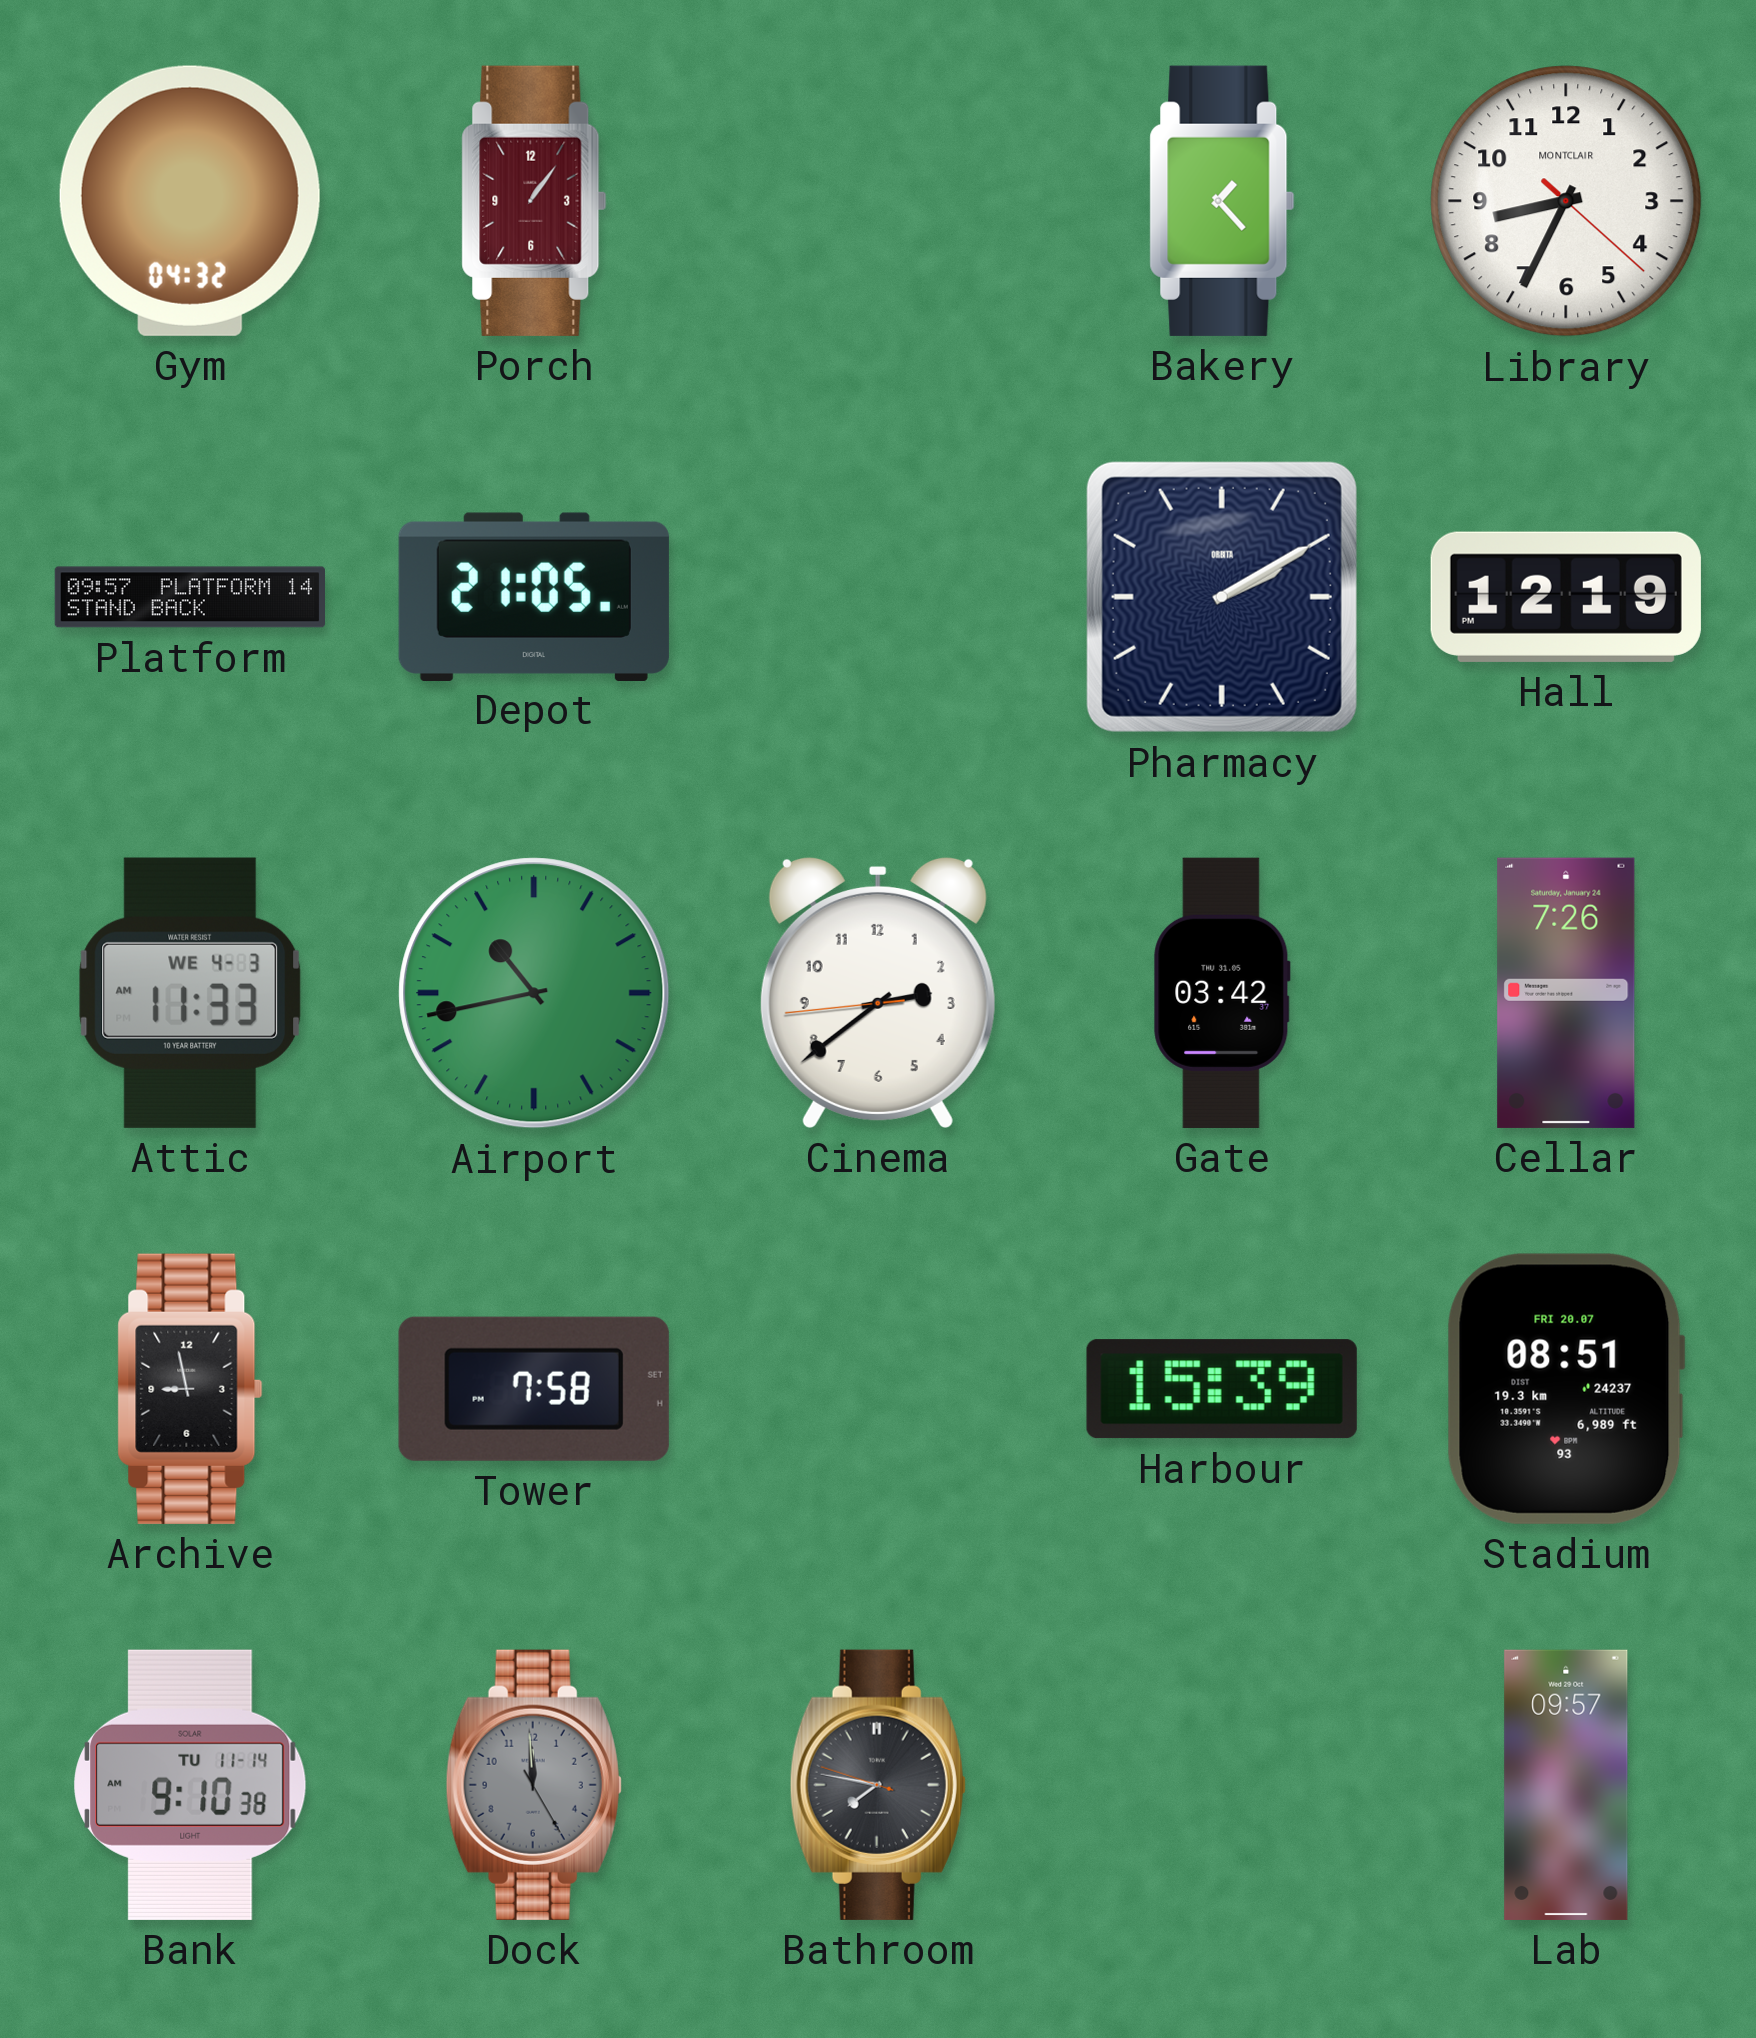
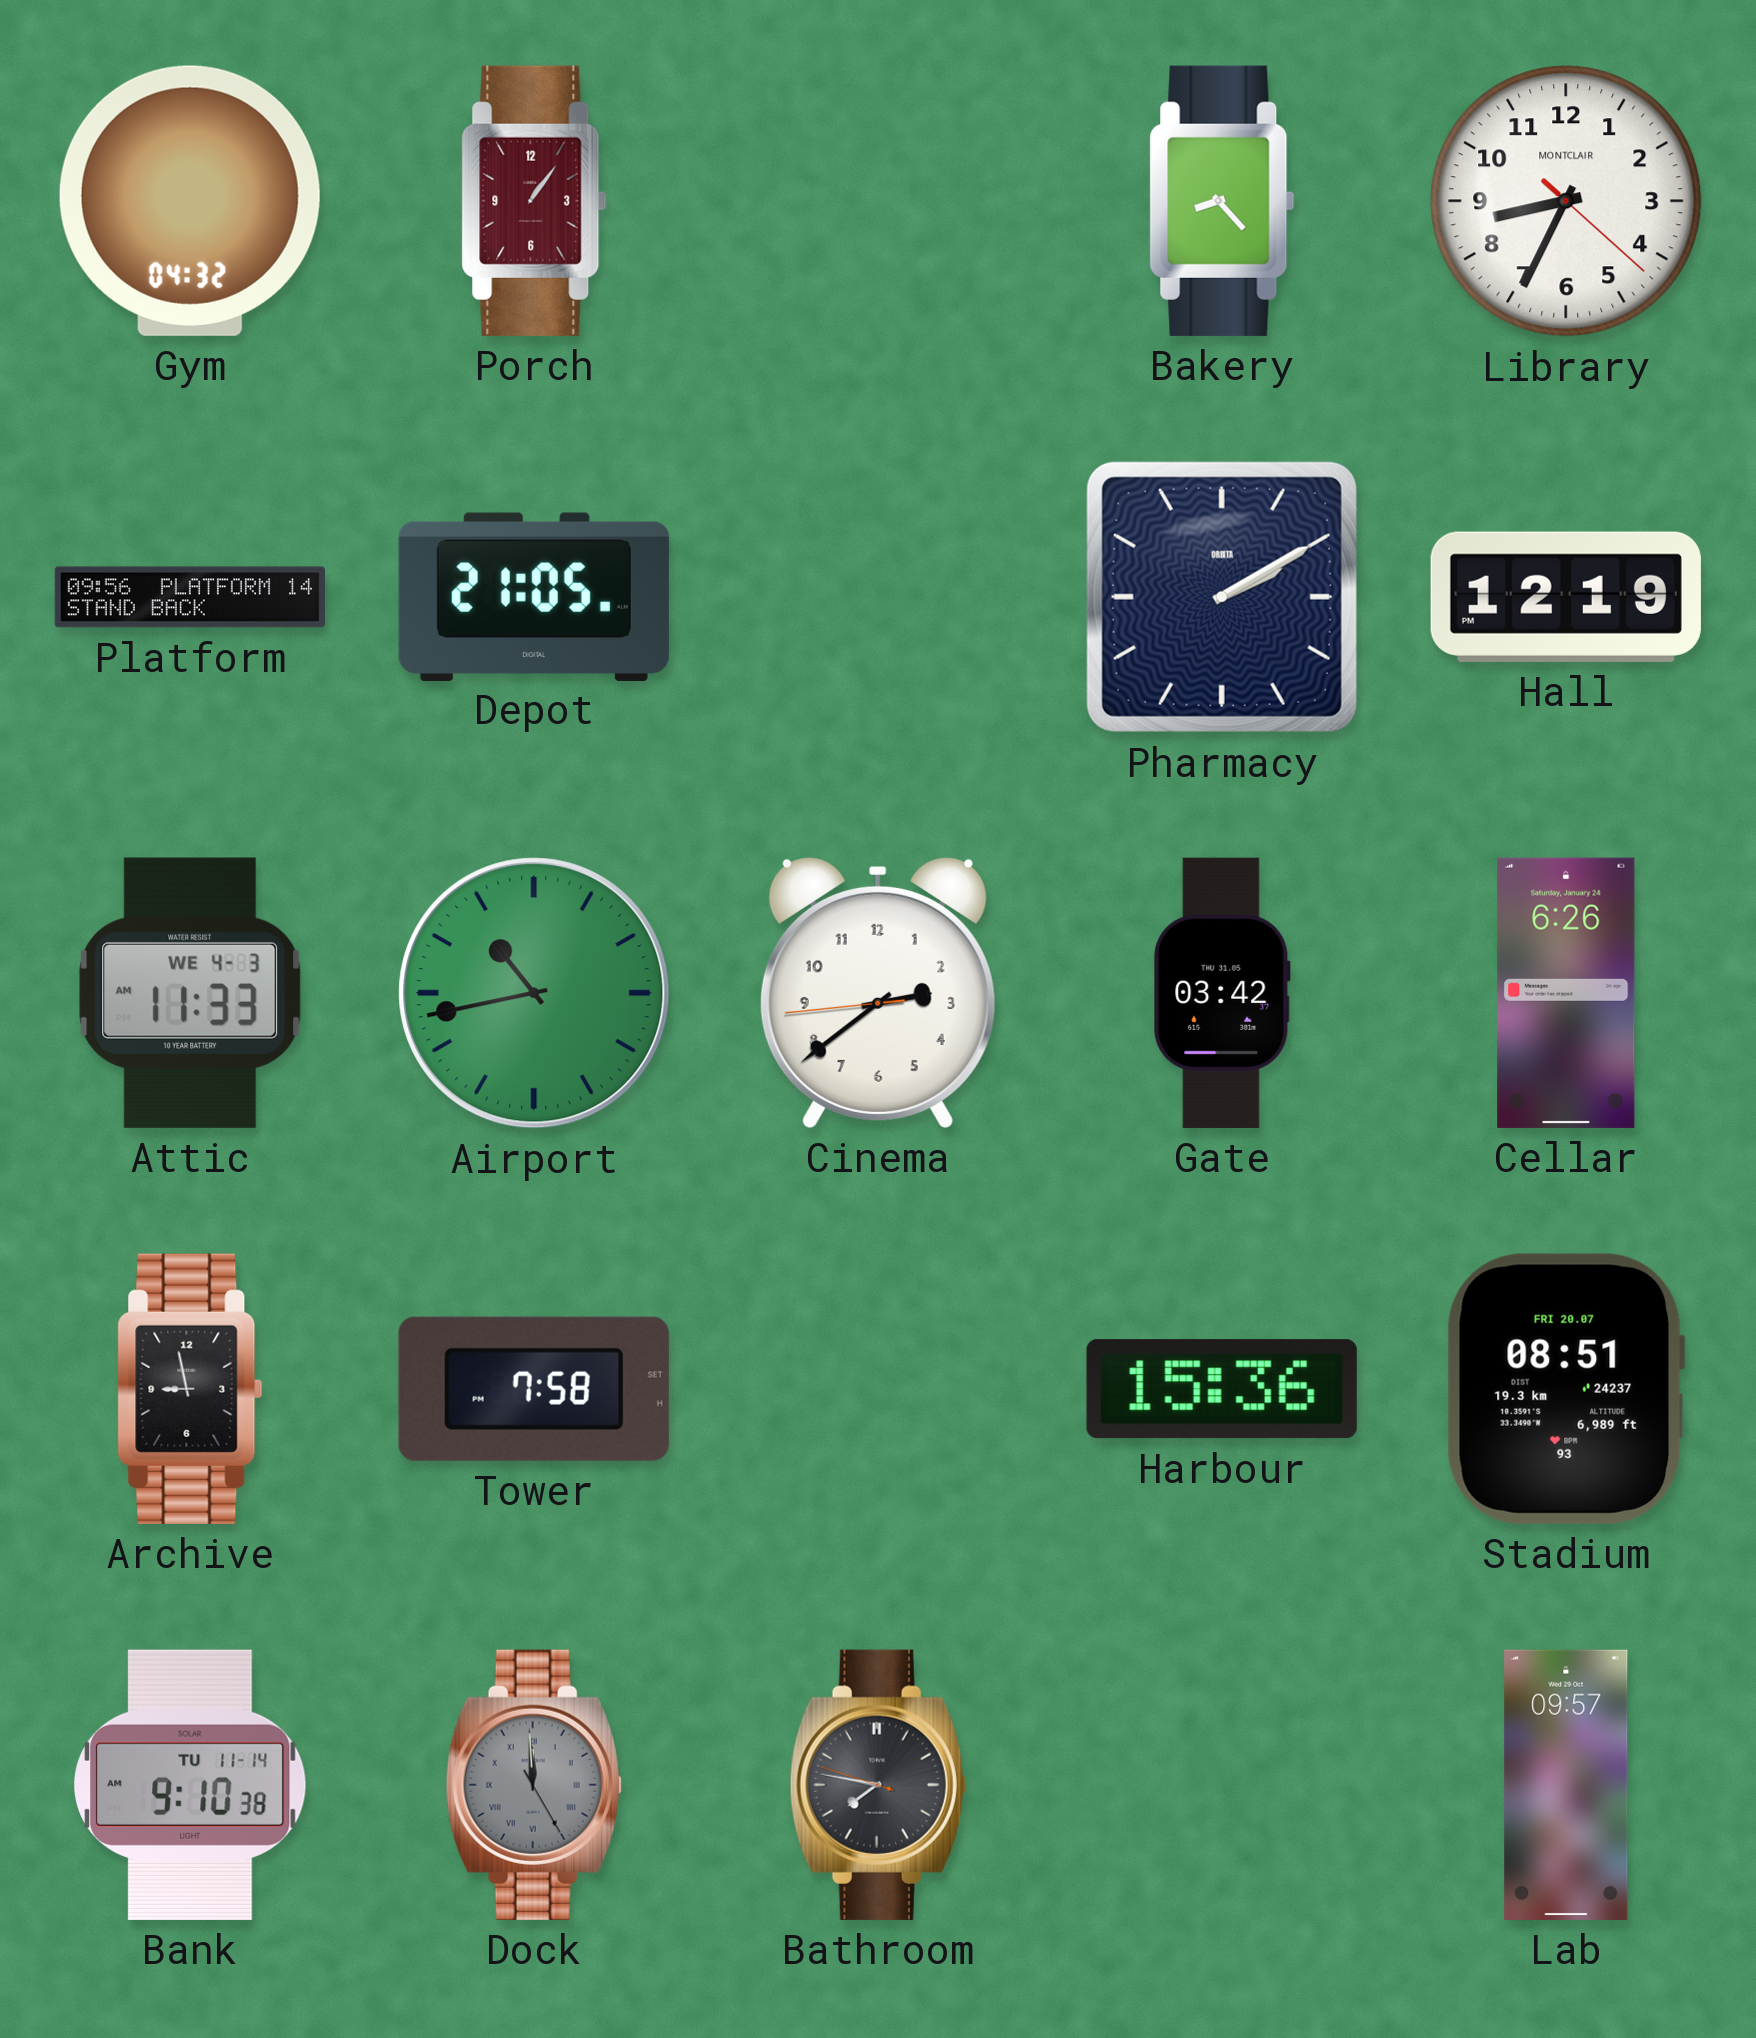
Bakery: 1:23 -> 8:23 (1222, 201)
Platform: 09:57 -> 09:56 (189, 597)
Cellar: 7:26 -> 6:26 (1566, 993)
Harbour: 15:39 -> 15:36 (1222, 1389)
Dock numerals: Arabic -> Roman (534, 1785)
